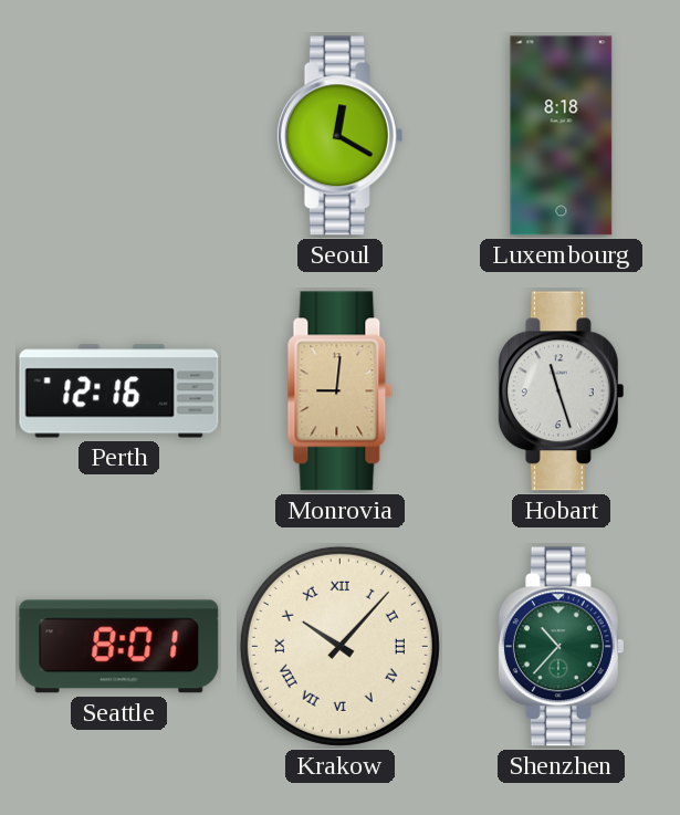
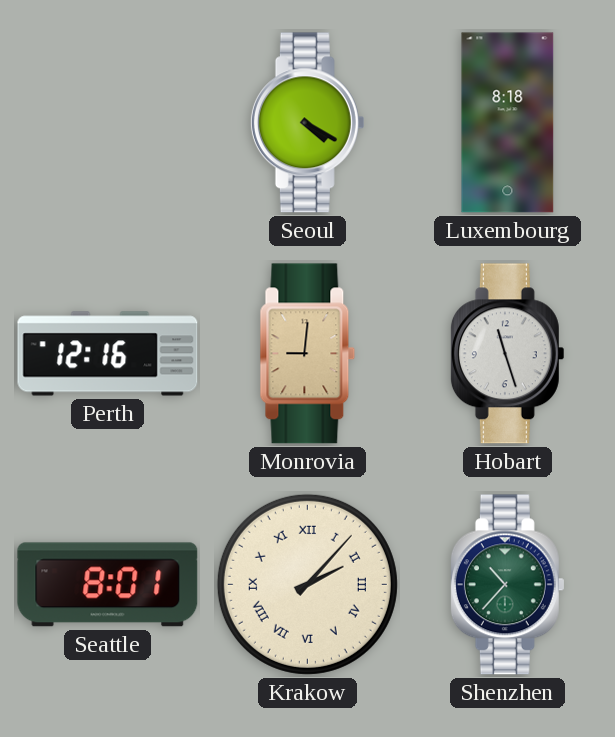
Seoul: 12:20 -> 4:20 (307, 123)
Krakow: 10:07 -> 2:07 (307, 584)
